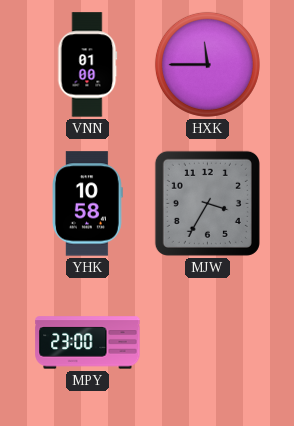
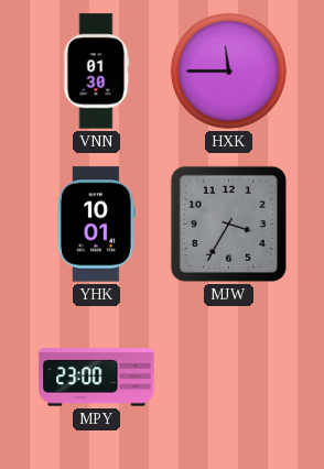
VNN: 01:00 -> 01:30 (96, 72)
YHK: 10:58 -> 10:01 (97, 225)
